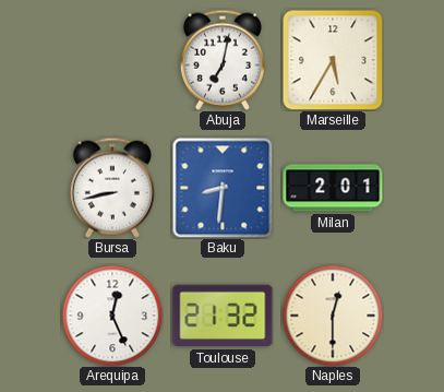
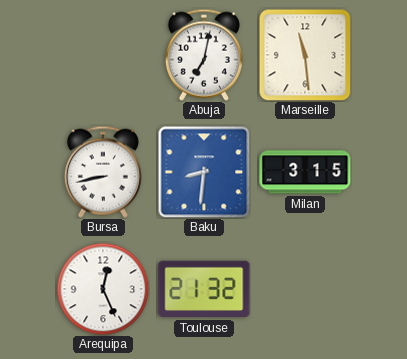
Marseille: 5:35 -> 11:29 (305, 55)
Milan: 2:01 -> 3:15 (305, 172)
Naples: 12:30 -> none (333, 316)
